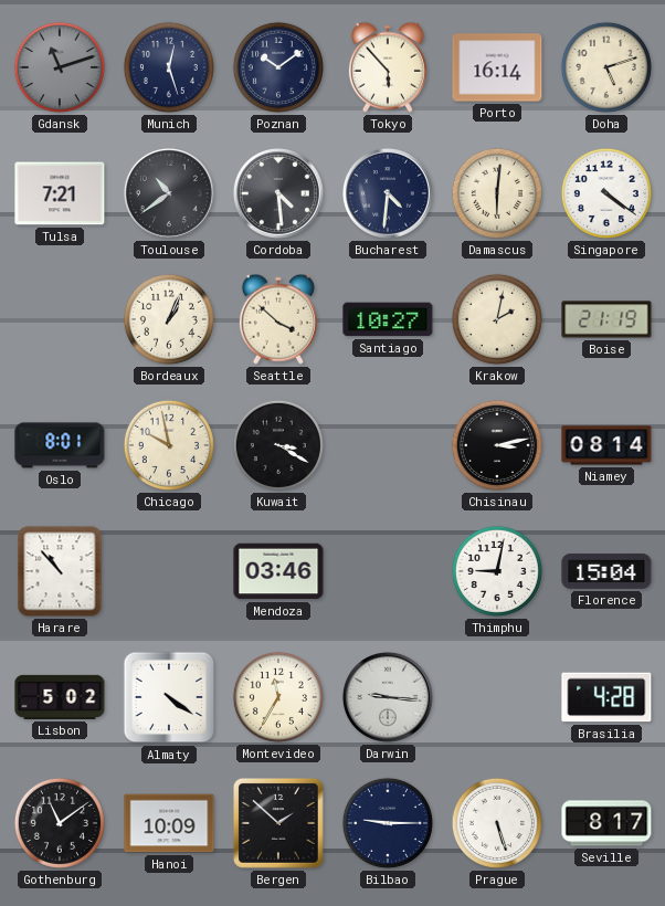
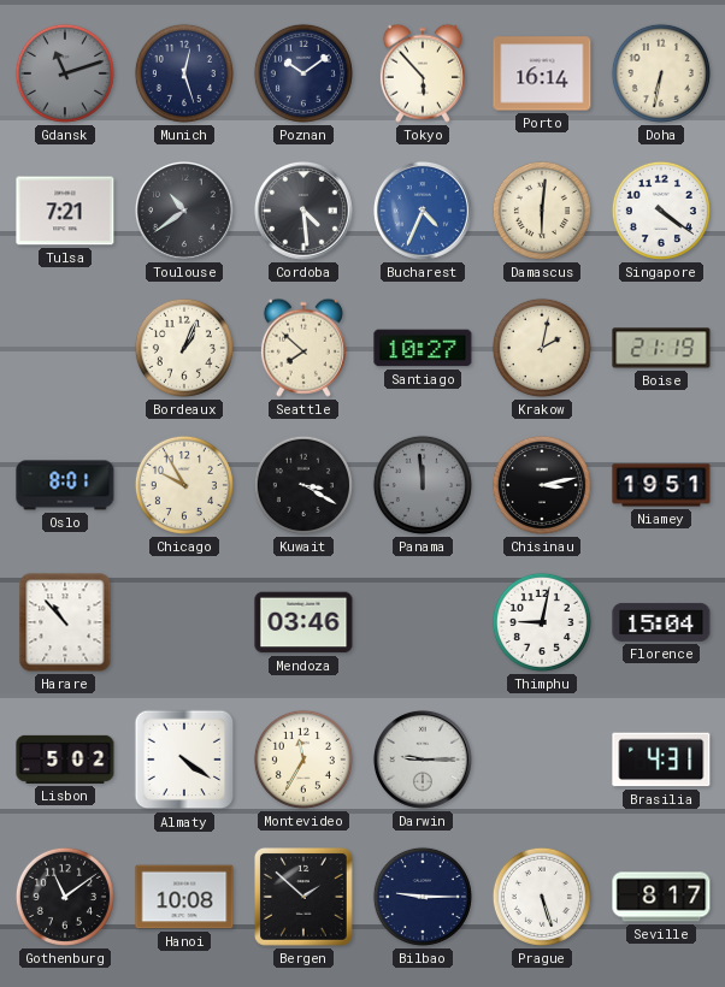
Doha: 5:12 -> 6:32 (661, 73)
Bucharest: 4:31 -> 4:34 (423, 211)
Bucharest dial: navy -> blue (423, 211)
Seattle: 3:52 -> 7:52 (303, 348)
Chicago: 9:58 -> 9:55 (184, 485)
Panama: none -> 11:59 (423, 485)
Niamey: 08:14 -> 19:51 (661, 485)
Darwin: 9:16 -> 9:15 (423, 760)
Brasilia: 4:28 -> 4:31 (661, 760)
Hanoi: 10:09 -> 10:08 (184, 897)
